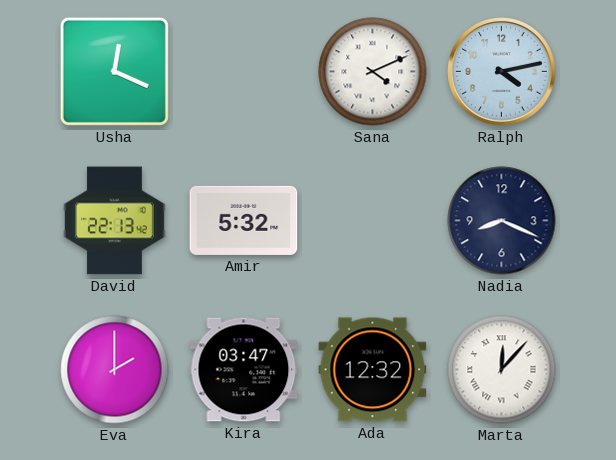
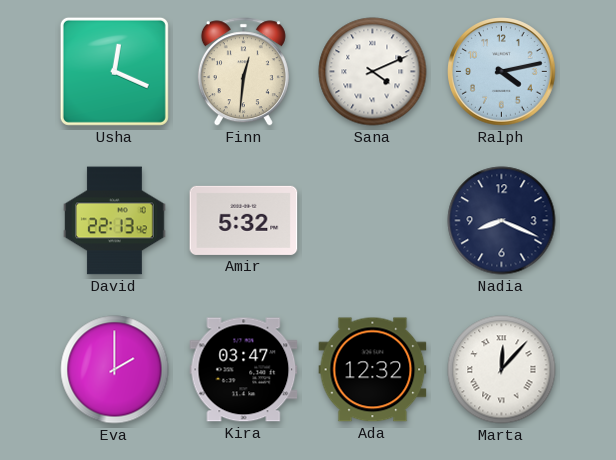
Finn: none -> 12:31 (243, 72)
